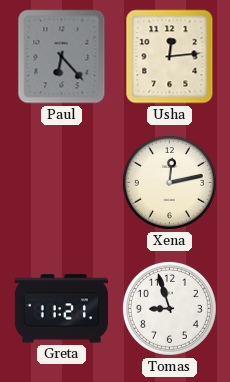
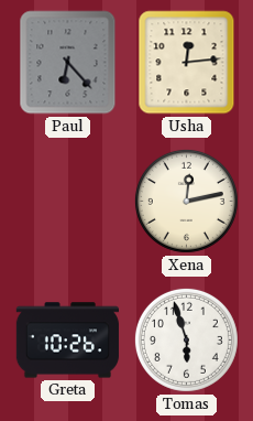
Greta: 11:21 -> 10:26 (67, 341)
Tomas: 8:57 -> 5:57 (186, 339)
